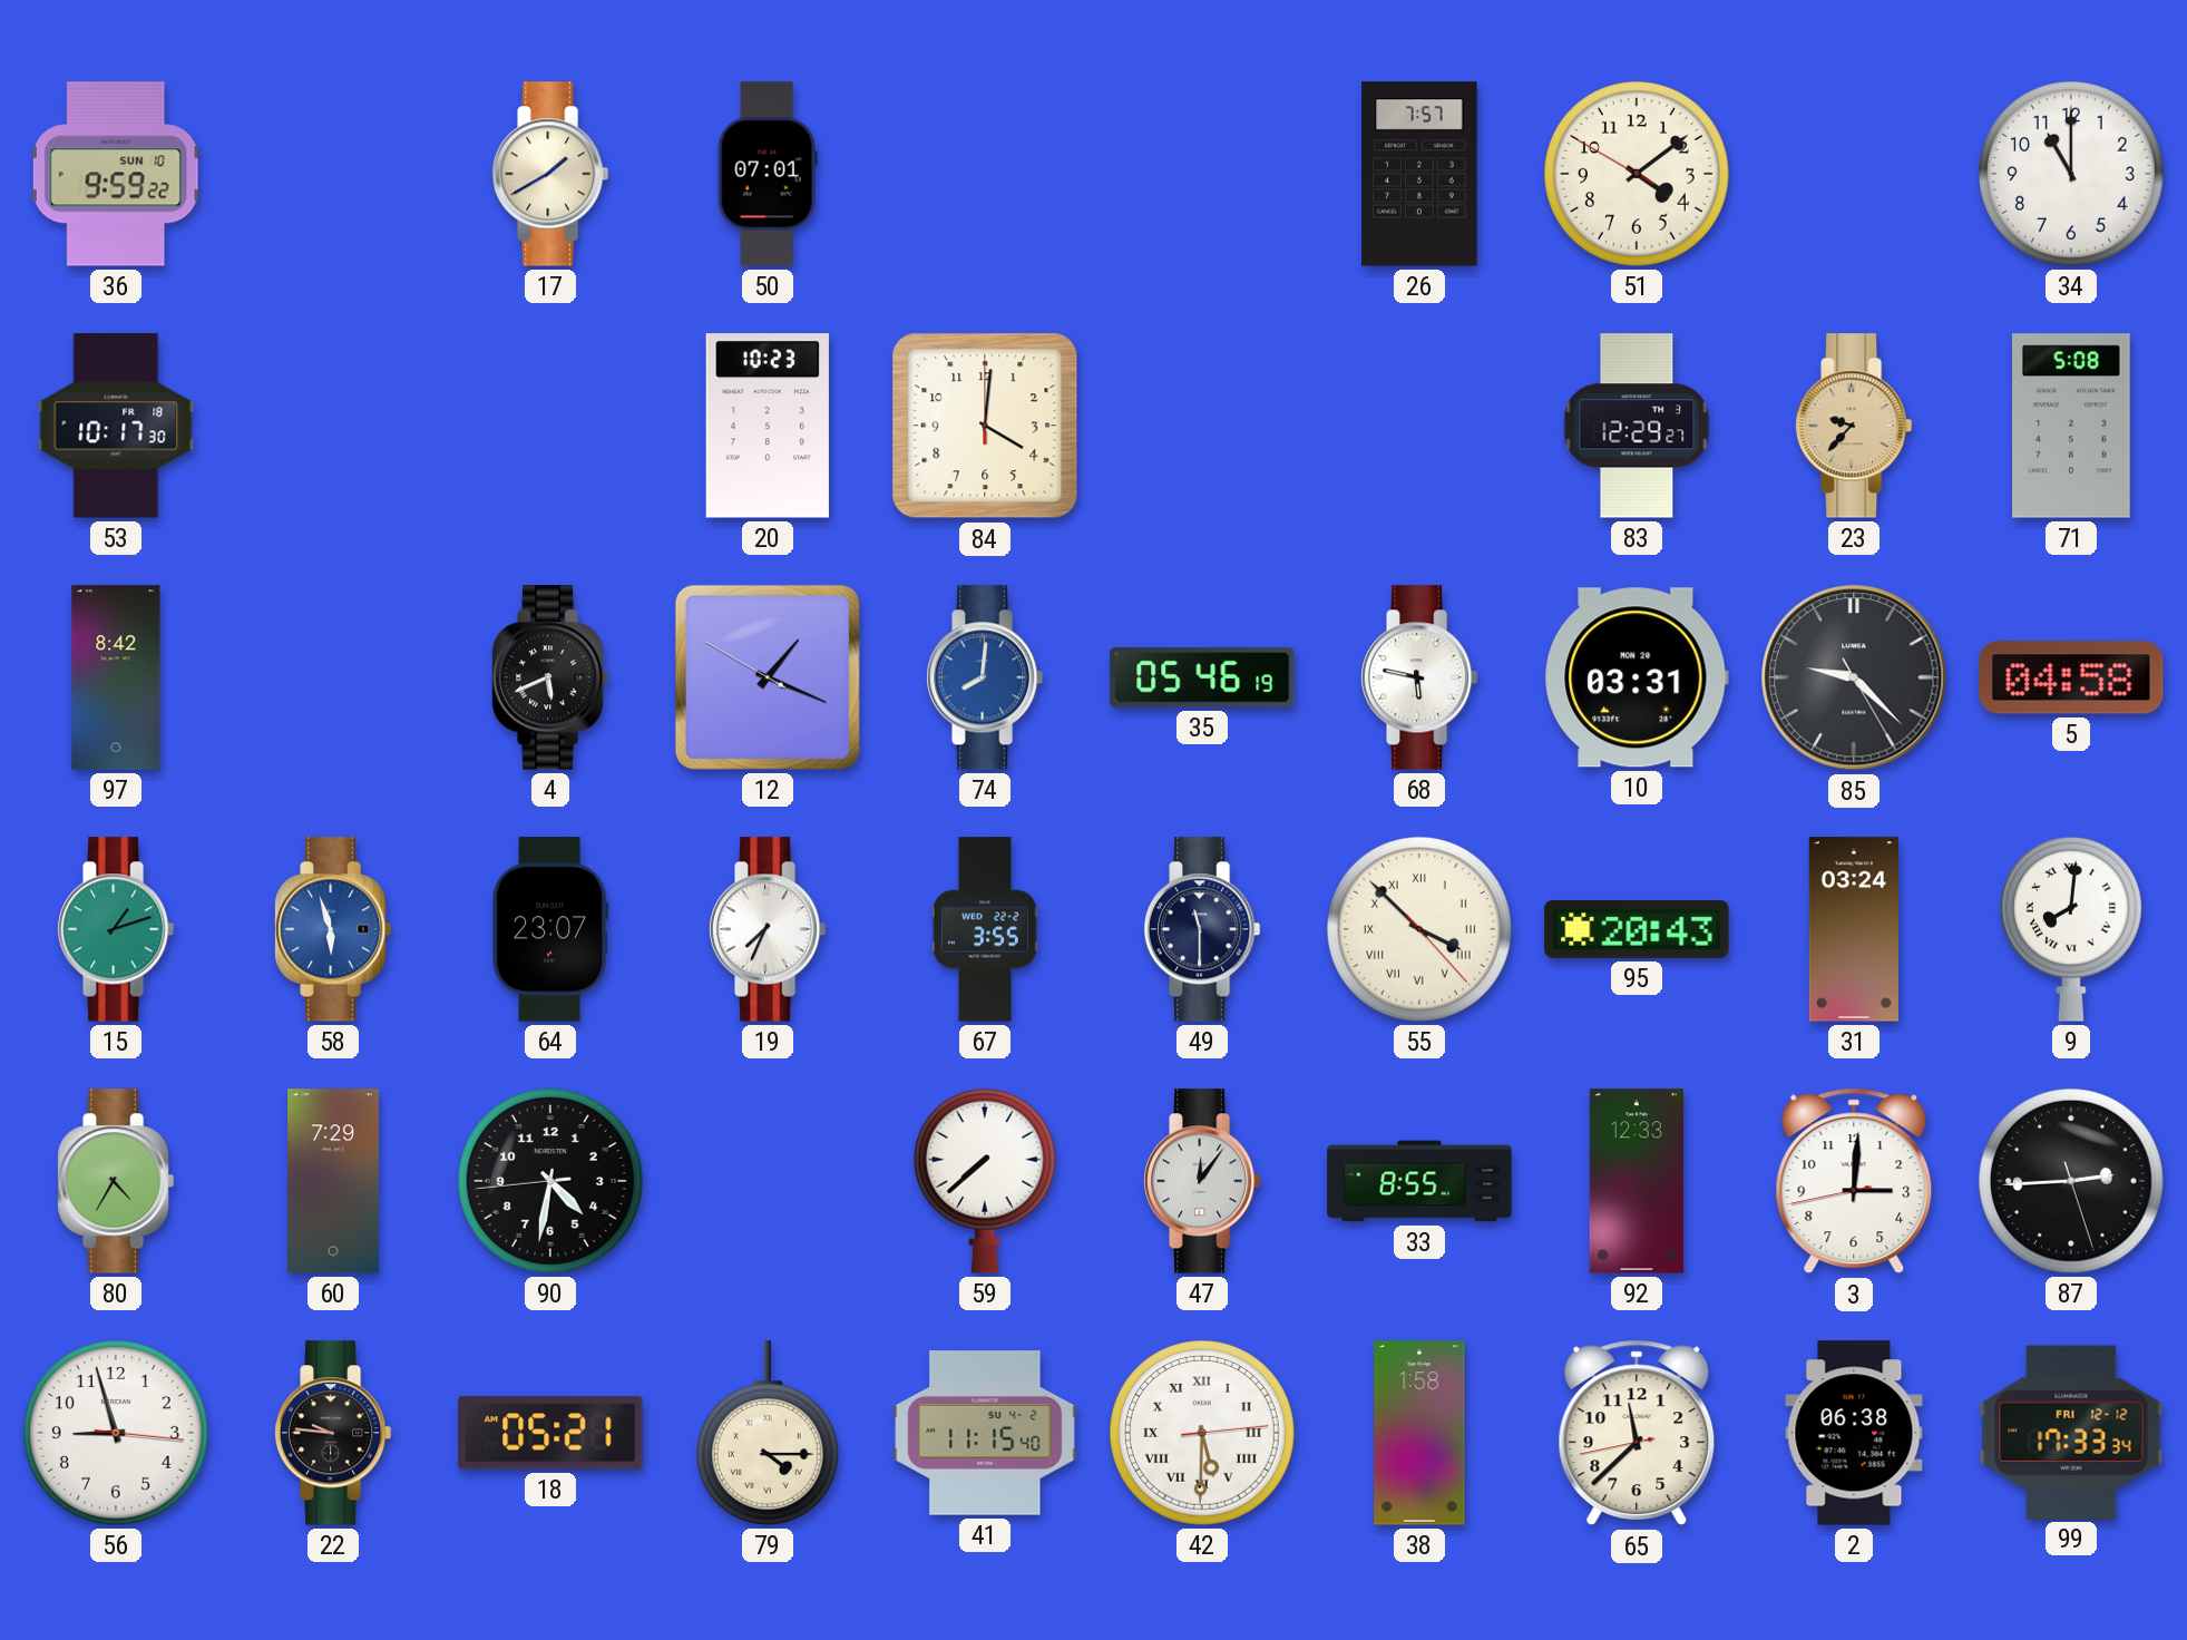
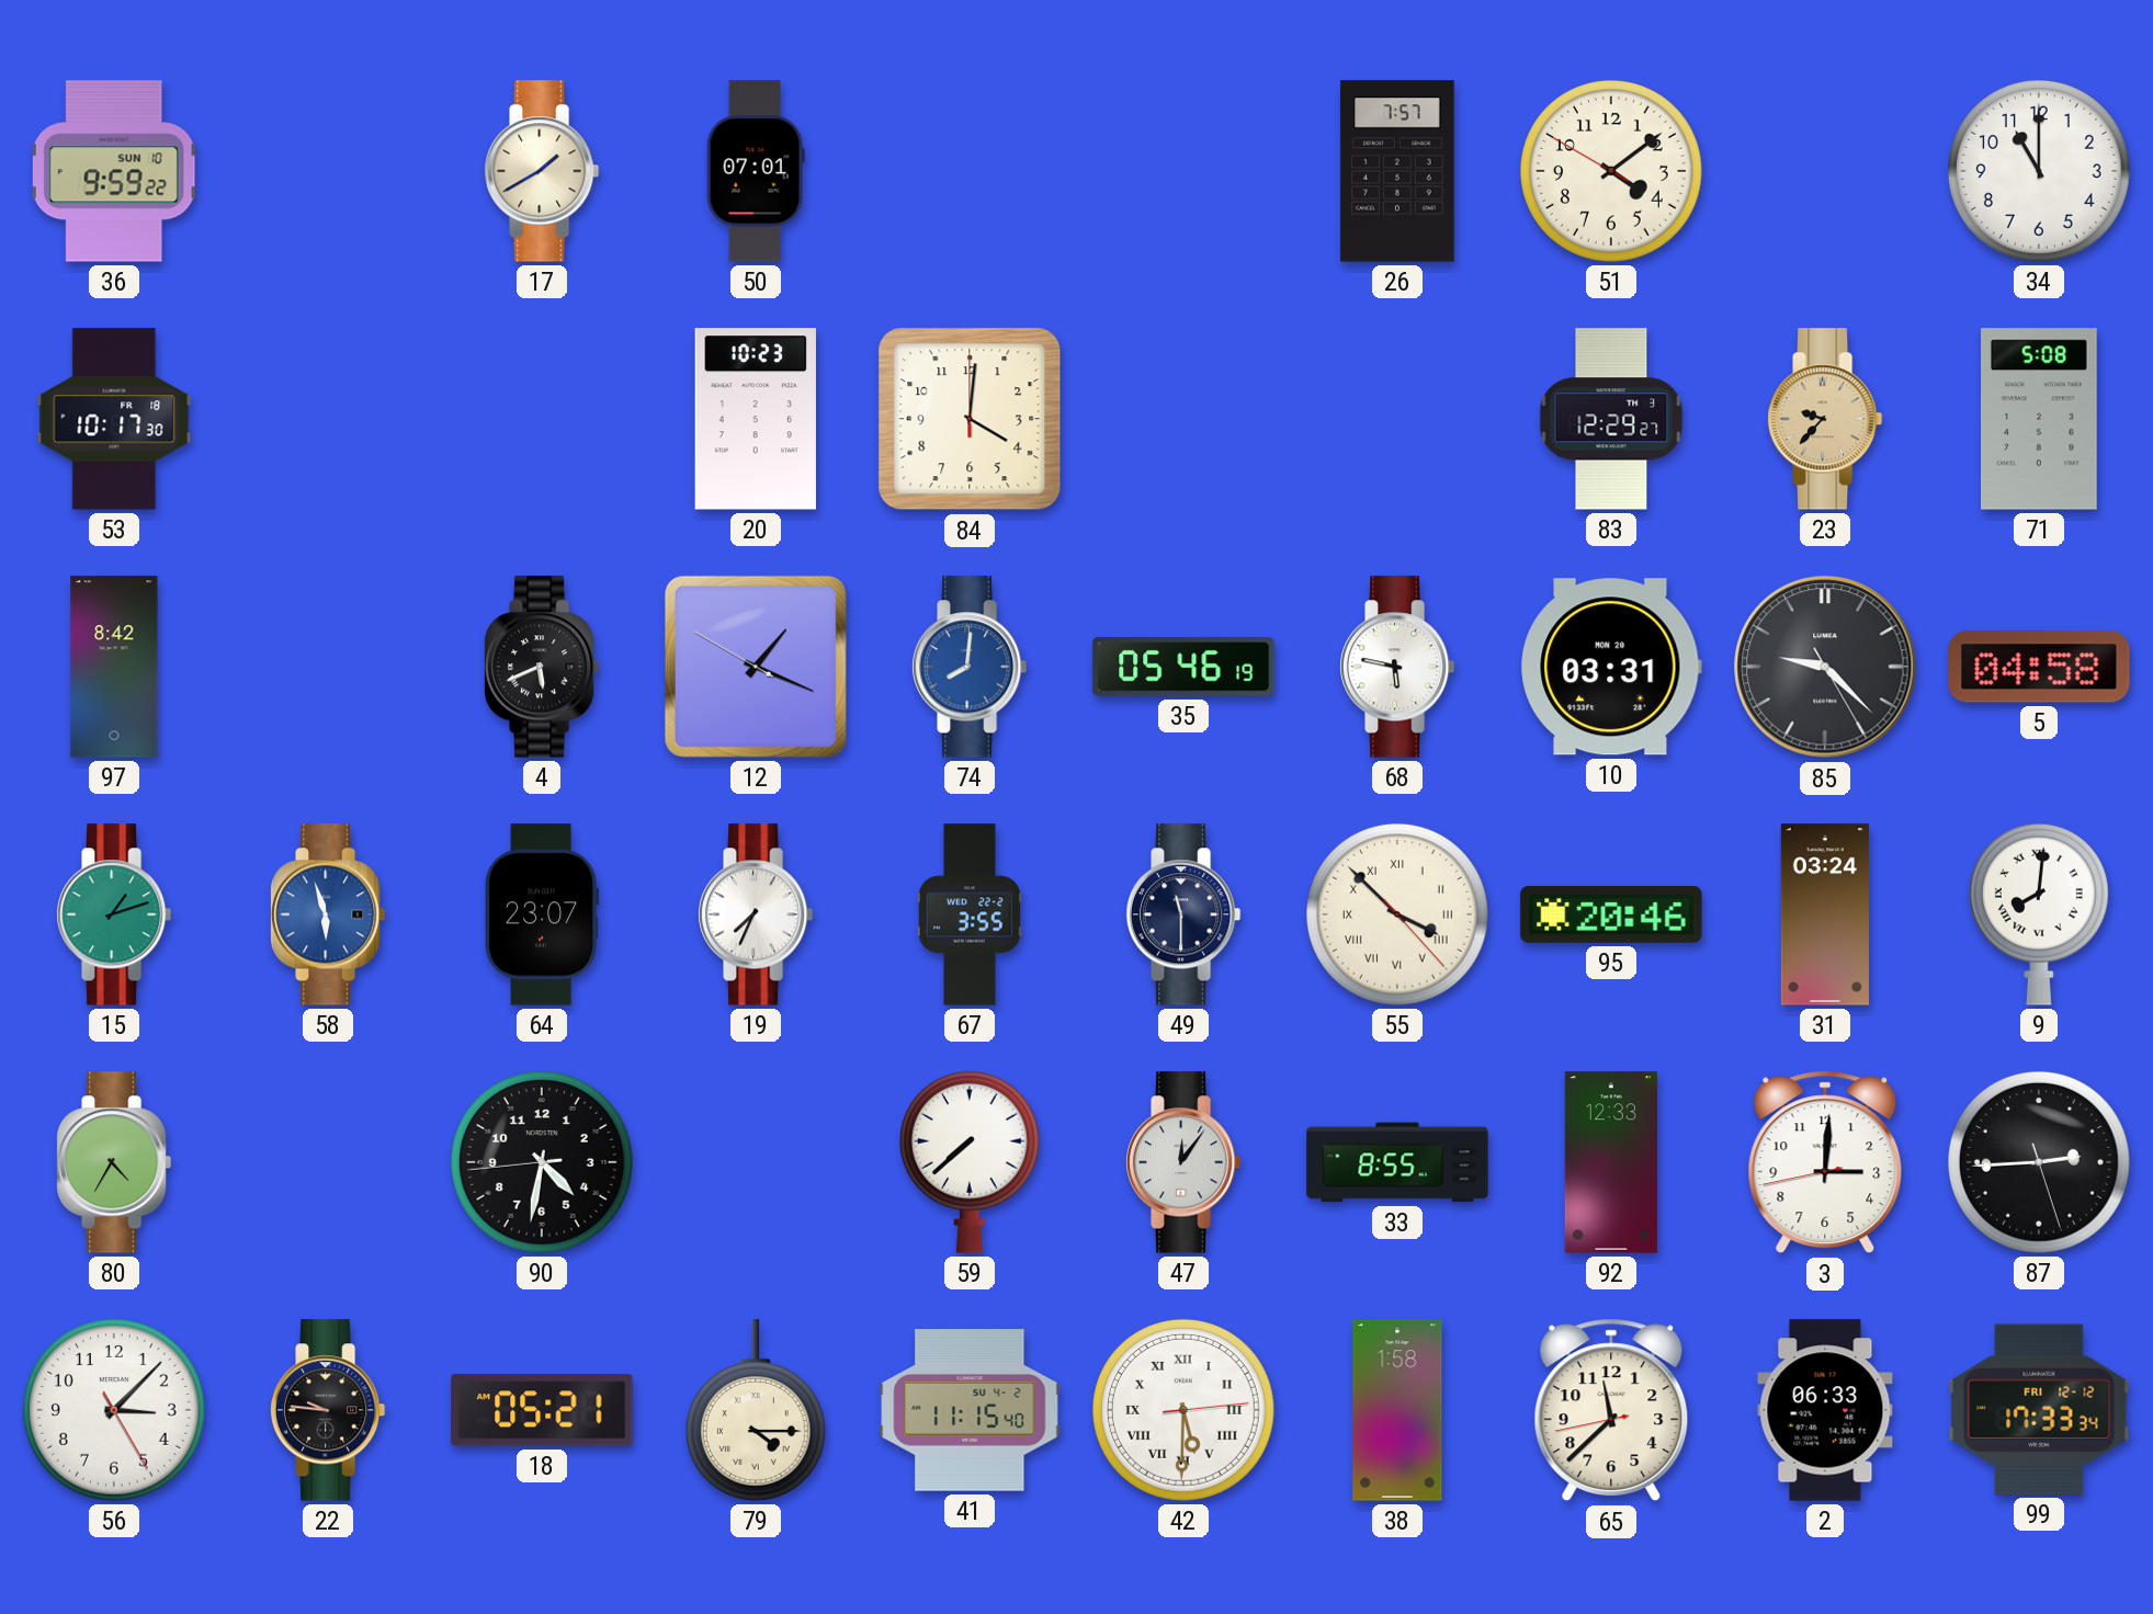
95: 20:43 -> 20:46 (1611, 914)
60: 7:29 -> none (334, 1181)
56: 8:57 -> 3:07 (114, 1410)
2: 06:38 -> 06:33 (1825, 1410)
